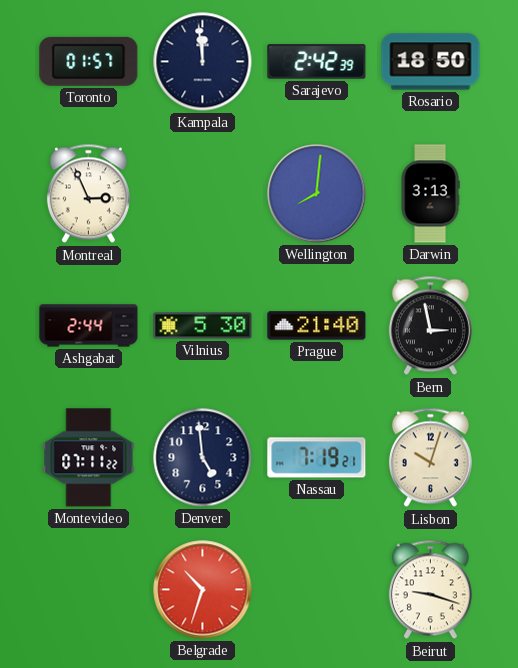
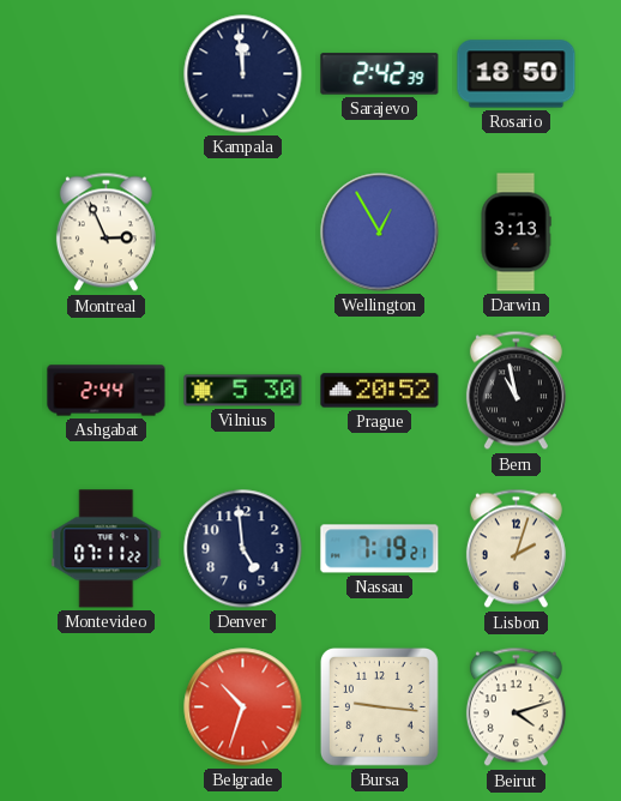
Toronto: 01:57 -> none (89, 61)
Wellington: 8:01 -> 12:55 (380, 233)
Prague: 21:40 -> 20:52 (380, 391)
Bern: 2:58 -> 10:58 (516, 391)
Lisbon: 10:03 -> 2:03 (516, 549)
Bursa: none -> 9:16 (379, 706)
Beirut: 9:18 -> 4:12 (516, 707)
